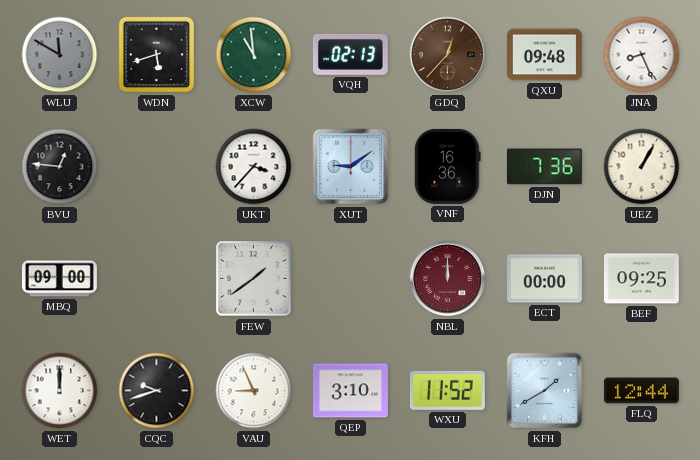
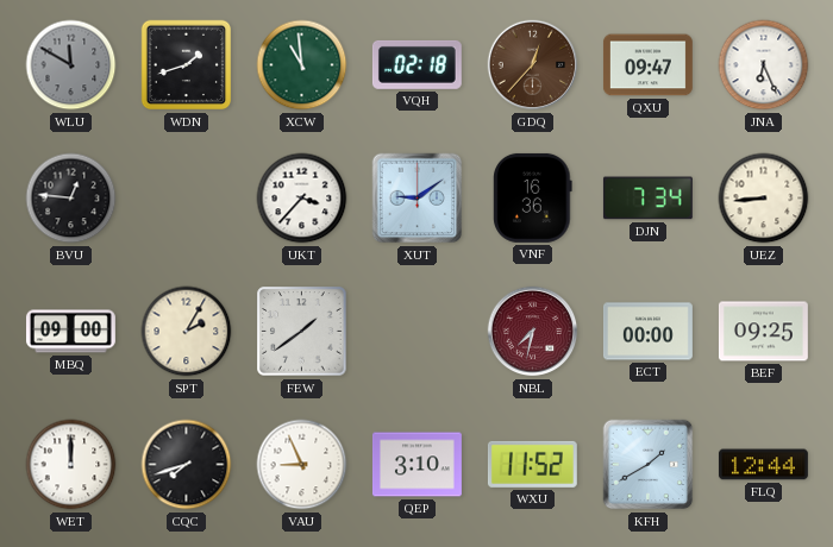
WDN: 5:42 -> 1:42 (187, 65)
VQH: 02:13 -> 02:18 (416, 64)
QXU: 09:48 -> 09:47 (647, 65)
JNA: 8:26 -> 6:26 (764, 65)
DJN: 7:36 -> 7:34 (647, 199)
UEZ: 1:05 -> 8:44 (764, 199)
SPT: none -> 2:05 (187, 332)
NBL: 12:00 -> 7:32 (533, 332)
CQC: 9:42 -> 7:42 (187, 465)
